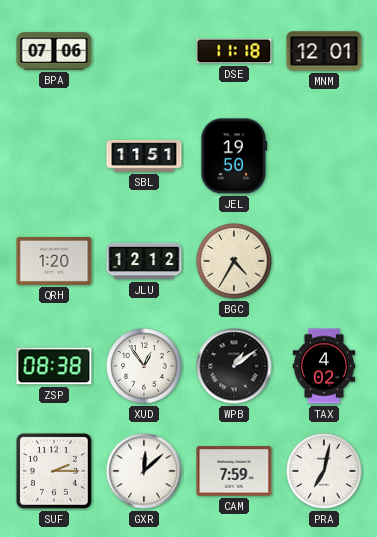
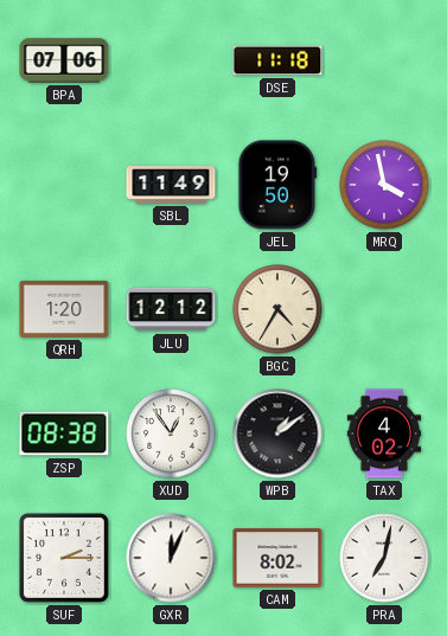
MNM: 12:01 -> none (324, 51)
SBL: 11:51 -> 11:49 (171, 185)
MRQ: none -> 3:58 (384, 185)
GXR: 12:08 -> 12:04 (171, 558)
CAM: 7:59 -> 8:02 (277, 558)
